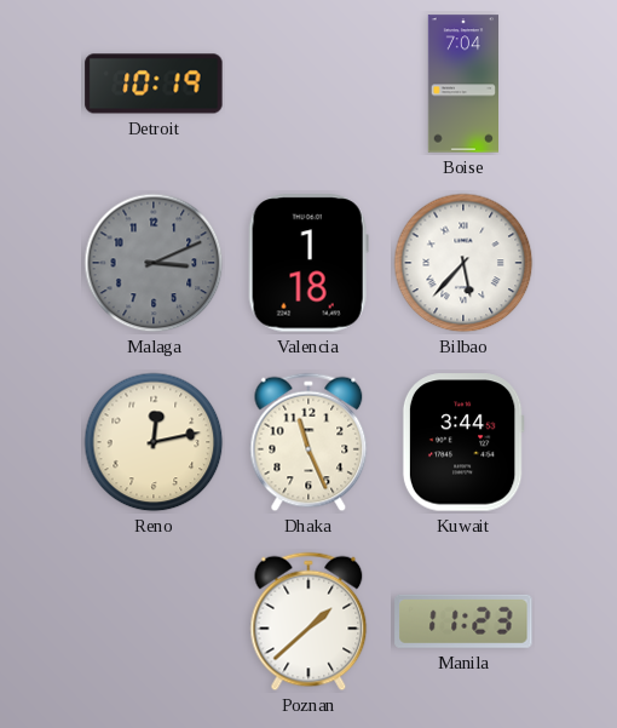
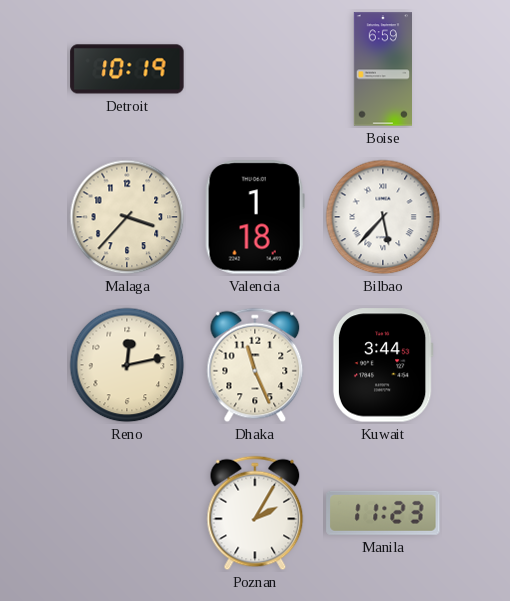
Boise: 7:04 -> 6:59 (382, 69)
Malaga: 3:11 -> 3:37 (127, 217)
Malaga dial: grey -> cream (127, 217)
Poznan: 1:38 -> 2:05 (255, 513)
